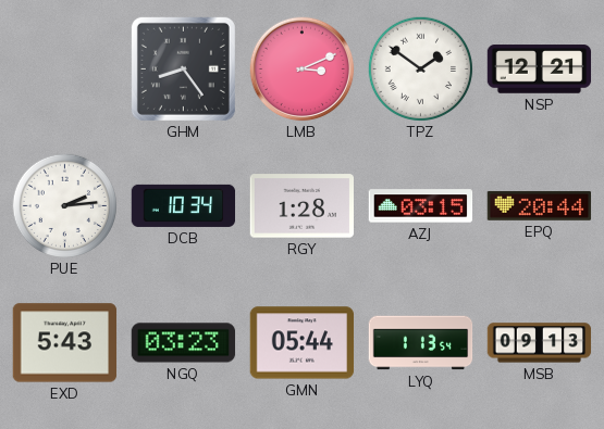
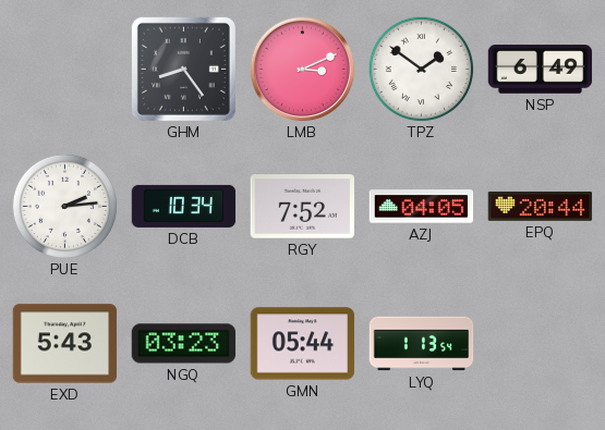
NSP: 12:21 -> 6:49 (541, 70)
RGY: 1:28 -> 7:52 (303, 207)
AZJ: 03:15 -> 04:05 (422, 207)
MSB: 09:13 -> none (540, 343)
